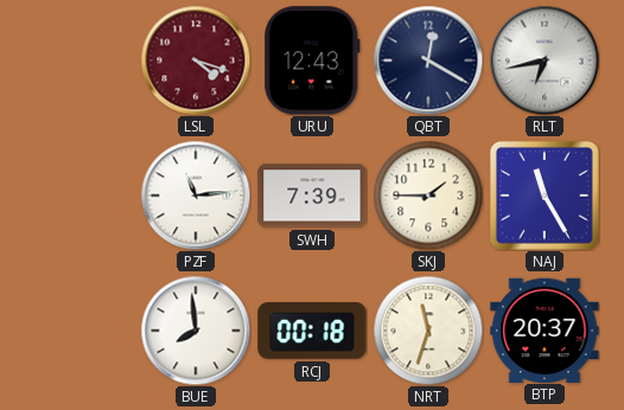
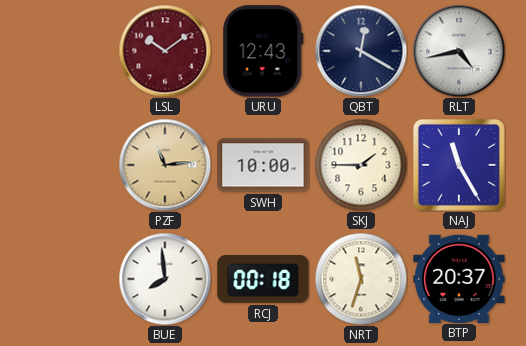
LSL: 4:18 -> 10:09 (165, 51)
RLT: 6:43 -> 4:43 (459, 51)
PZF dial: white -> champagne (165, 165)
SWH: 7:39 -> 10:00 (263, 165)
